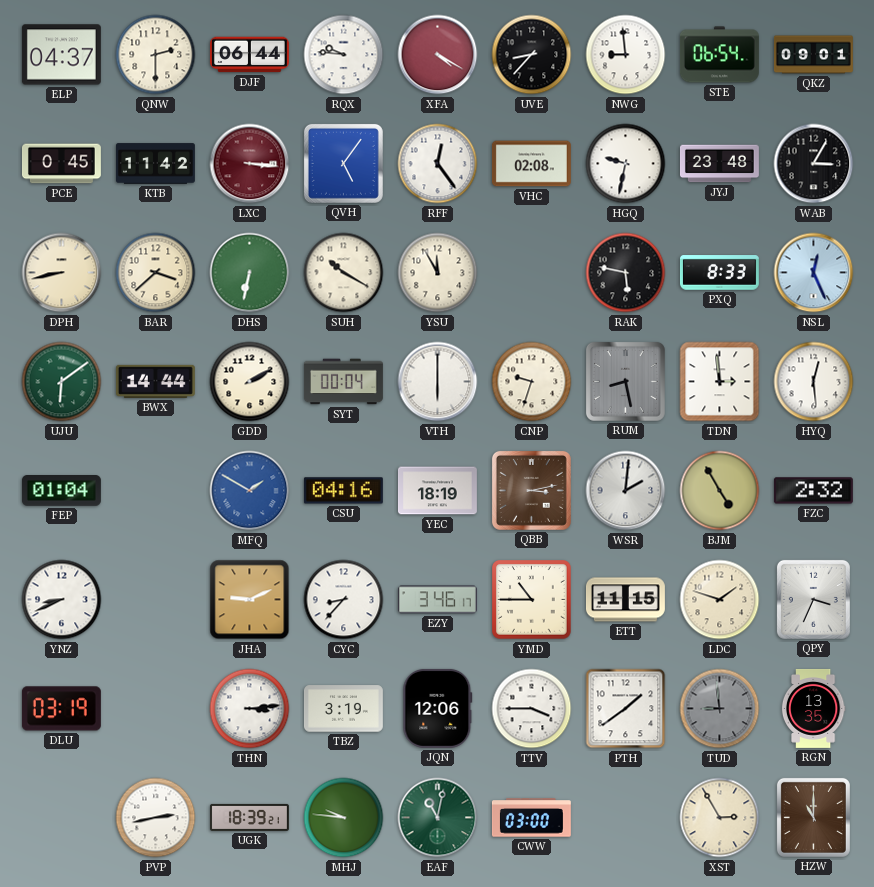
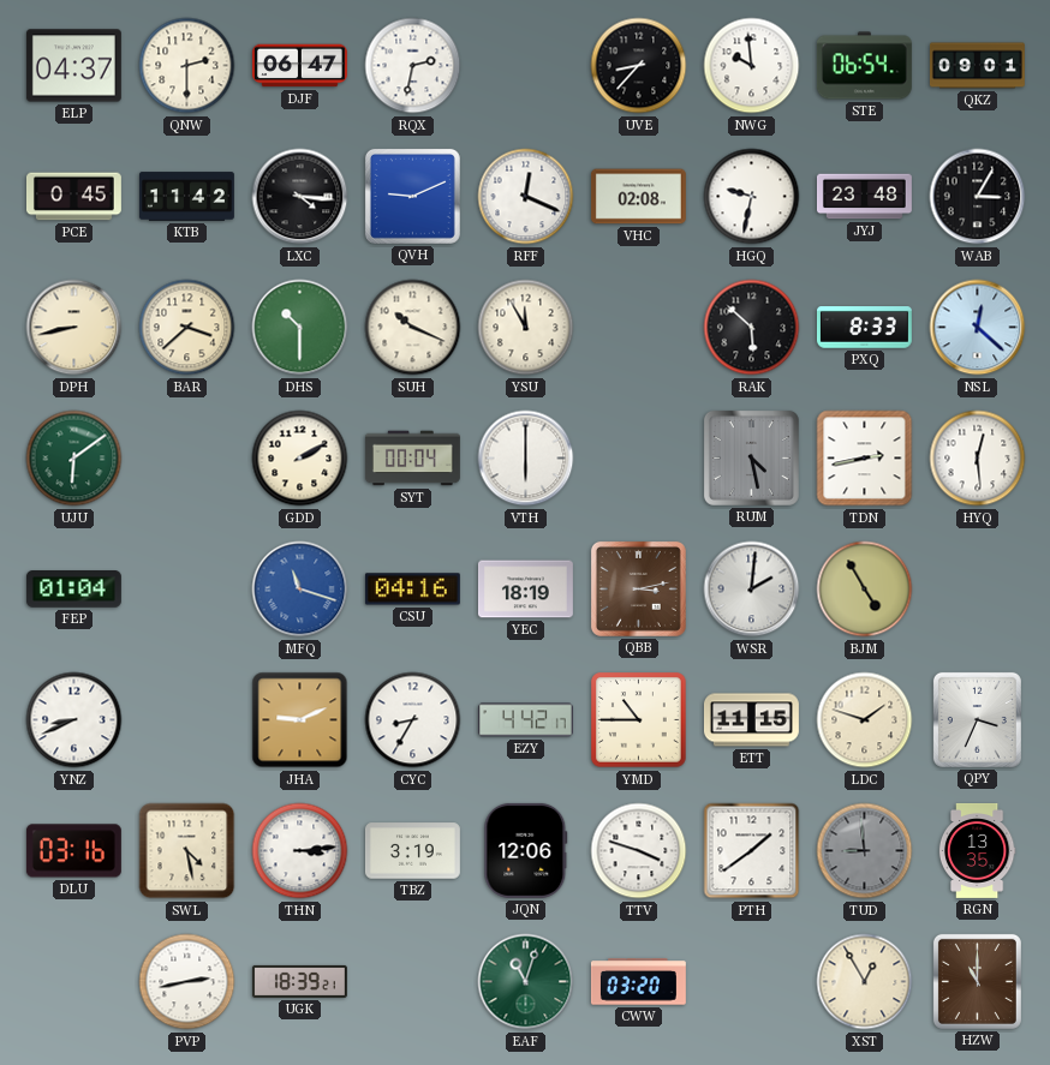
DJF: 06:44 -> 06:47 (299, 66)
RQX: 9:46 -> 2:32 (413, 66)
XFA: 4:20 -> none (438, 55)
NWG: 8:59 -> 9:59 (752, 66)
LXC: 3:16 -> 4:16 (300, 197)
LXC dial: burgundy -> black (300, 197)
QVH: 5:06 -> 9:11 (412, 196)
RFF: 12:24 -> 12:19 (526, 197)
DHS: 6:32 -> 10:30 (300, 328)
SUH: 10:20 -> 10:19 (413, 328)
RAK: 5:47 -> 5:52 (752, 328)
NSL: 12:26 -> 12:22 (978, 328)
BWX: 14:44 -> none (155, 381)
CNP: 9:33 -> none (532, 382)
RUM: 8:28 -> 4:28 (751, 457)
TDN: 2:59 -> 2:43 (865, 459)
MFQ: 1:50 -> 11:18 (300, 590)
FZC: 2:32 -> none (813, 491)
CYC: 8:37 -> 8:35 (413, 720)
EZY: 3:46 -> 4:42 (525, 720)
DLU: 03:19 -> 03:16 (73, 851)
SWL: none -> 4:28 (187, 851)
TTV: 3:45 -> 3:48 (639, 851)
MHJ: 9:46 -> none (344, 818)
EAF: 11:02 -> 11:03 (526, 982)
CWW: 03:00 -> 03:20 (638, 982)
XST: 2:55 -> 12:55 (865, 982)
